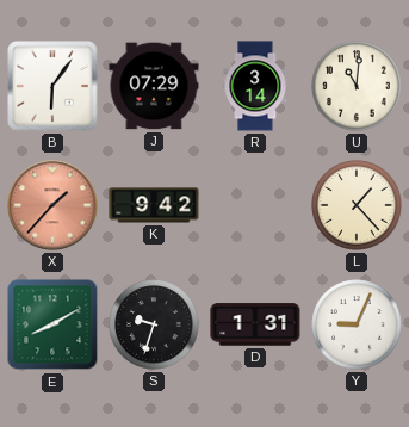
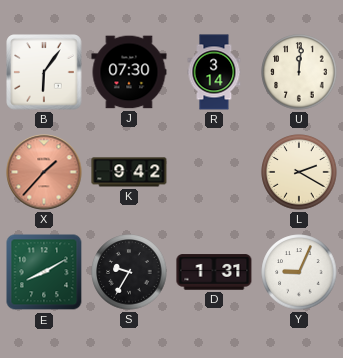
J: 07:29 -> 07:30 (129, 72)
U: 11:01 -> 12:01 (299, 72)
L: 1:23 -> 2:20 (299, 172)
S: 9:33 -> 9:35 (129, 272)
